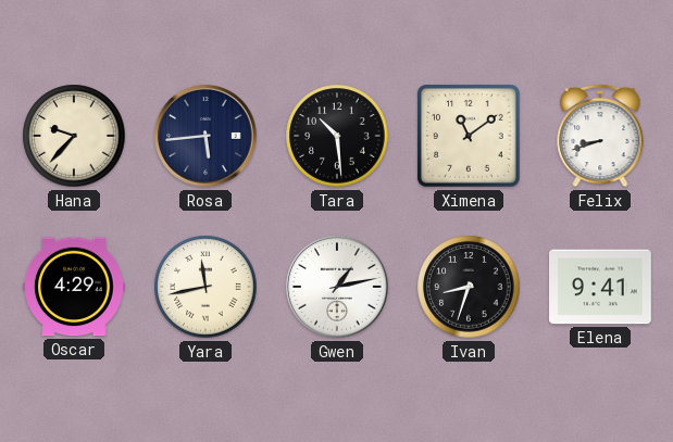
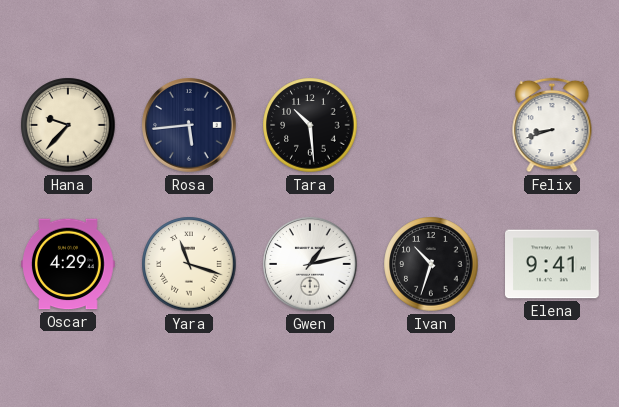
Ximena: 11:09 -> none (470, 137)
Yara: 11:43 -> 11:18 (189, 264)
Ivan: 8:33 -> 10:33 (431, 264)
